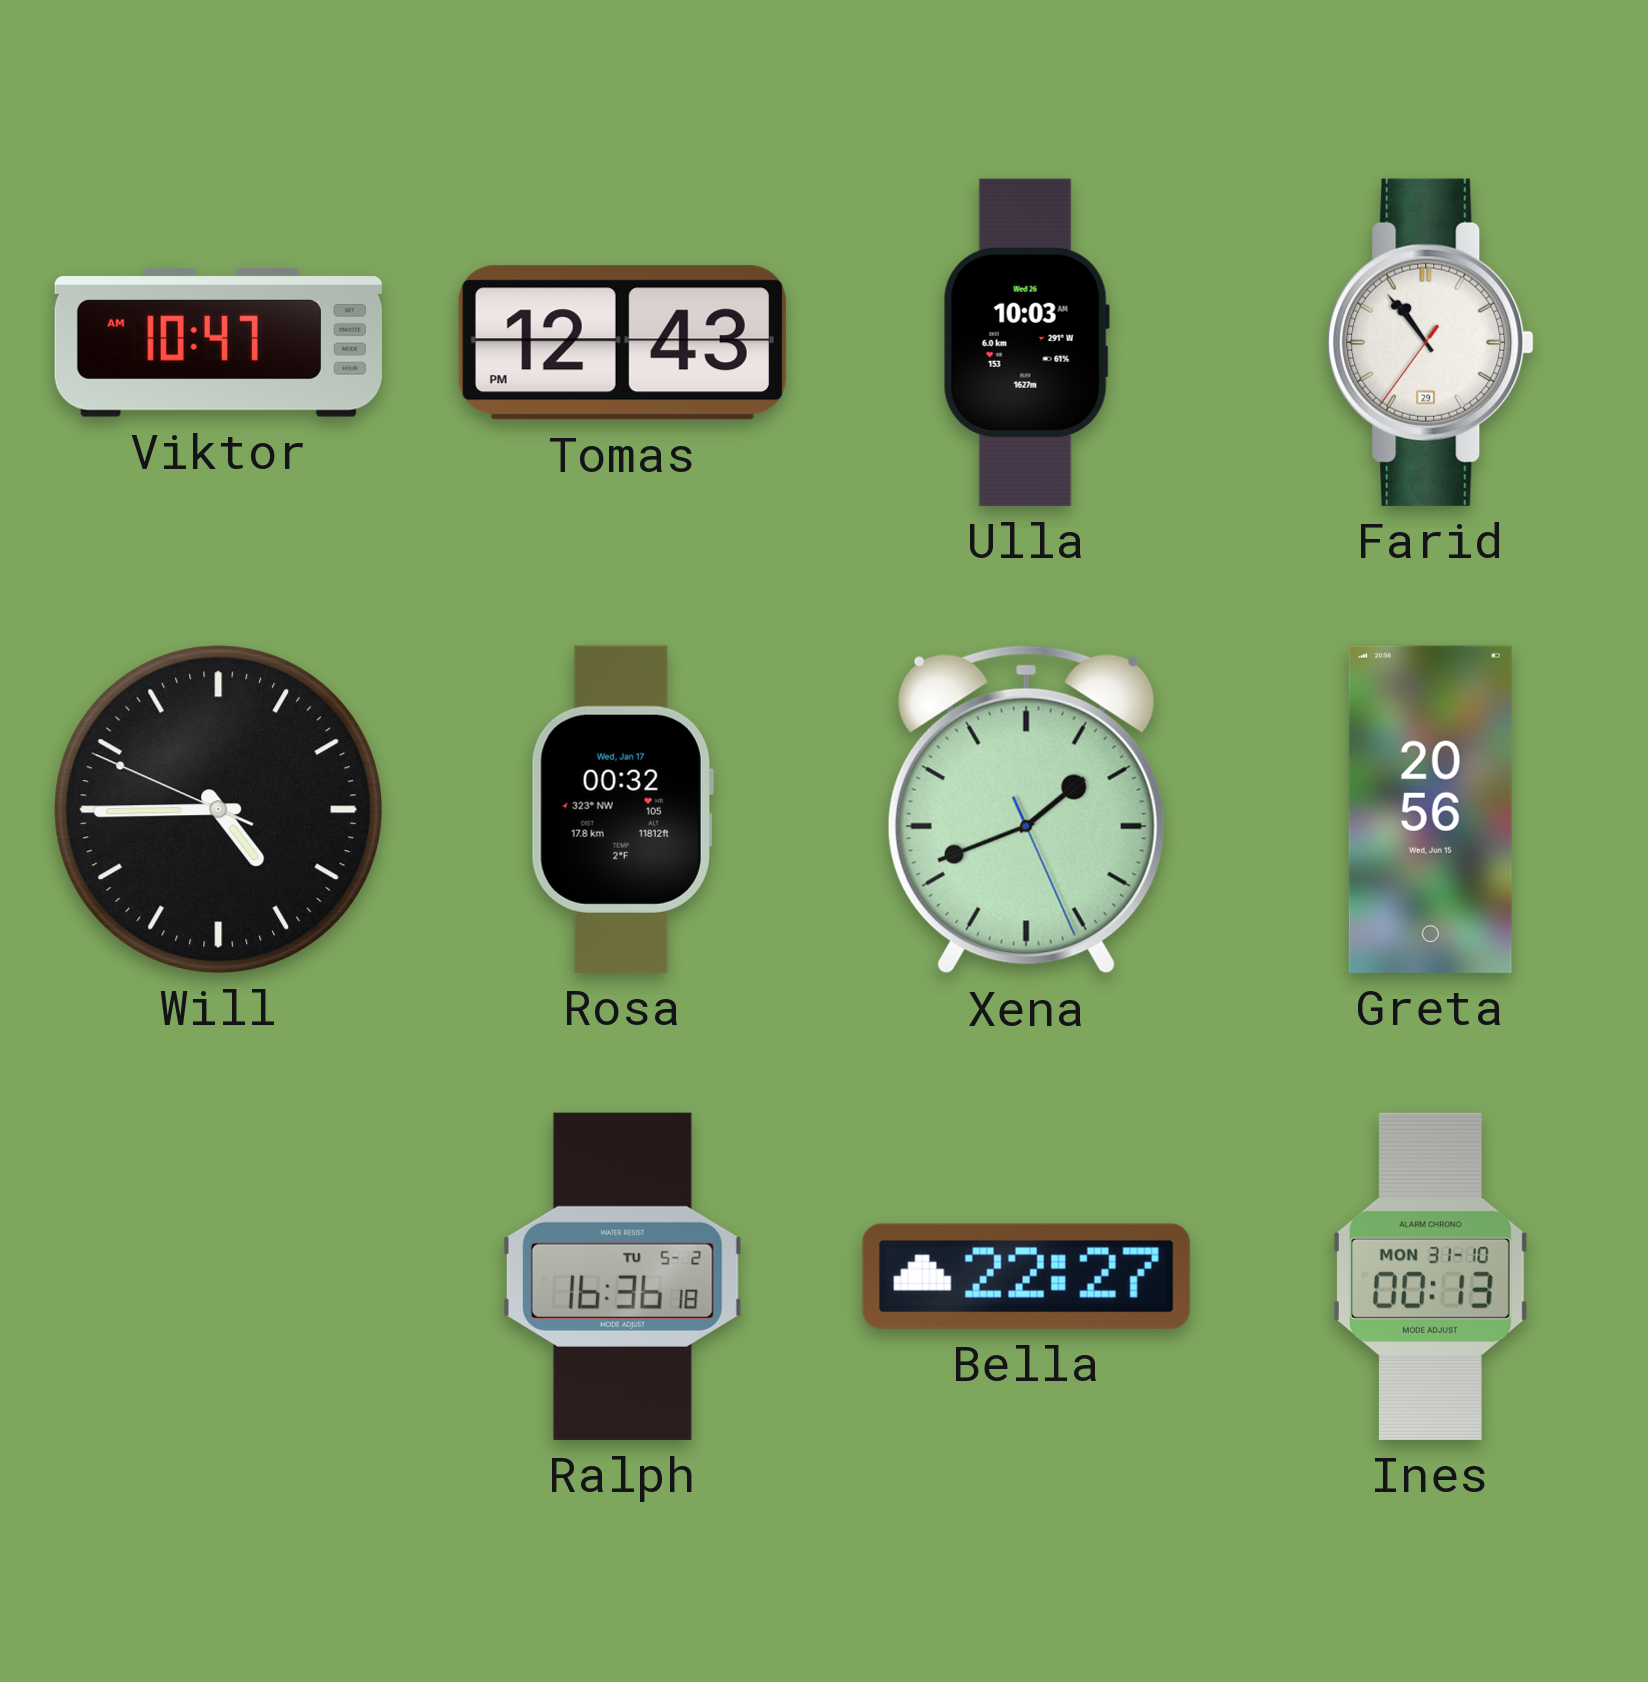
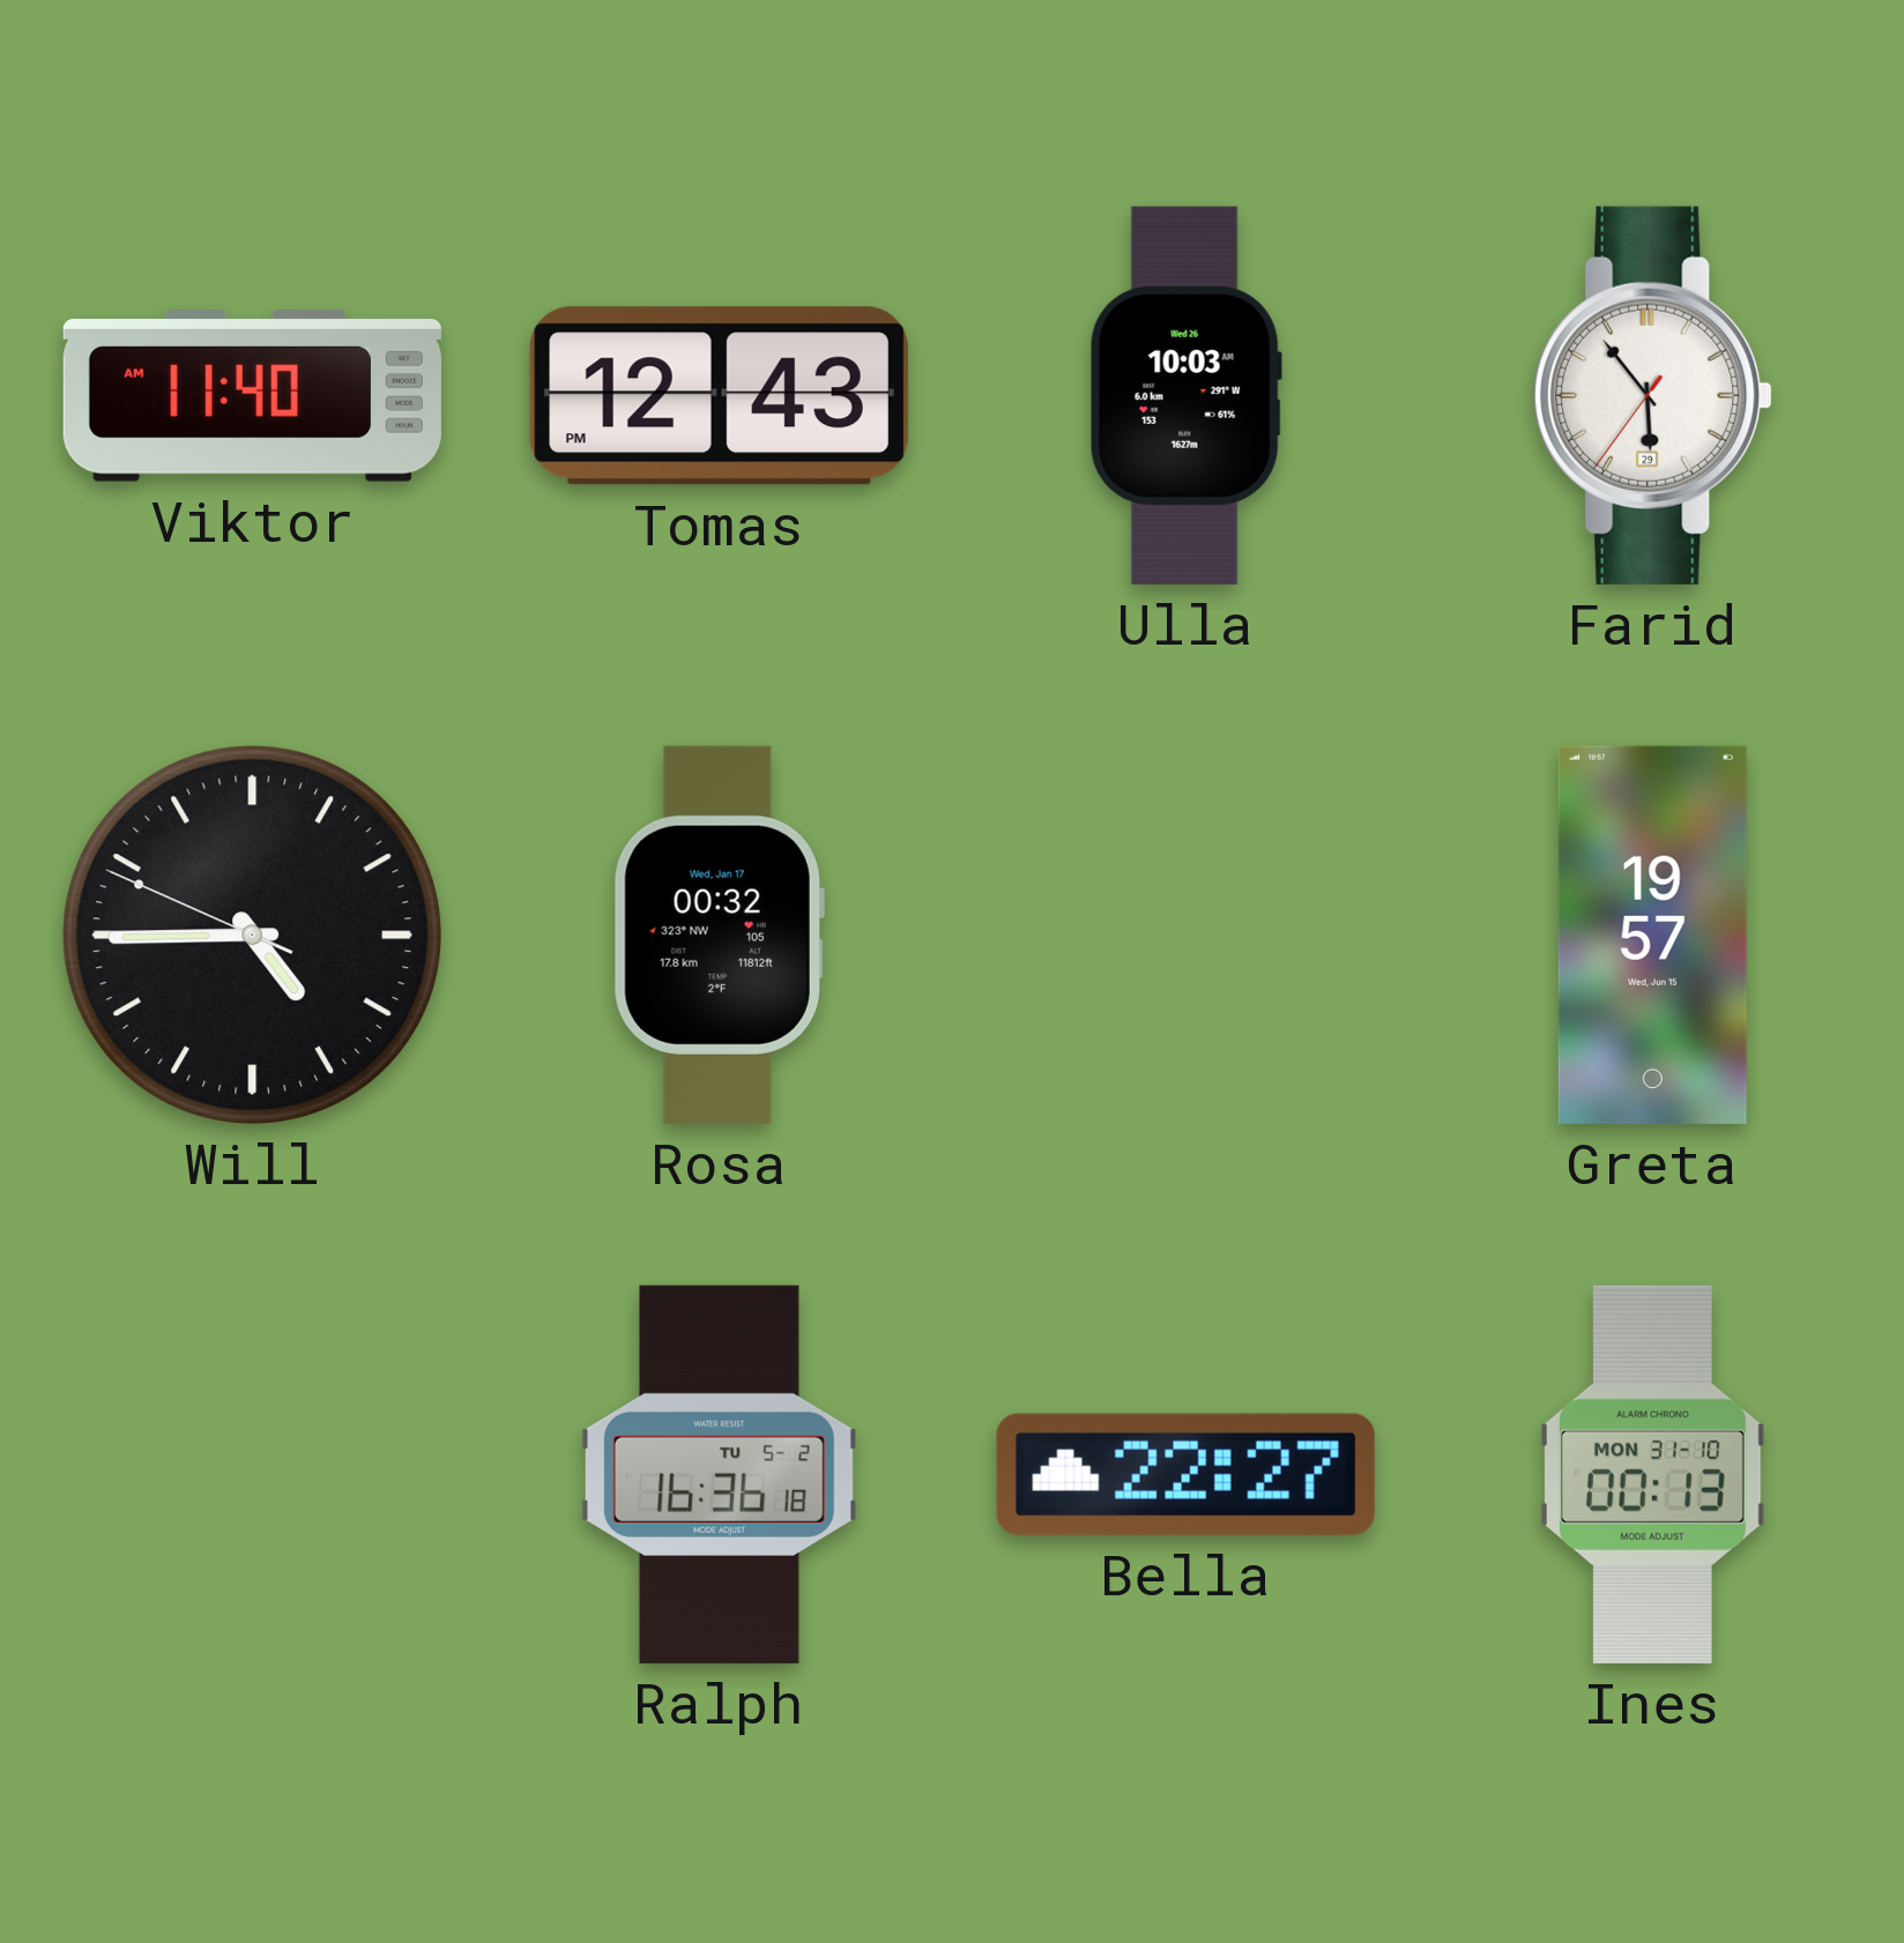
Viktor: 10:47 -> 11:40 (252, 396)
Farid: 10:53 -> 5:53 (1653, 395)
Xena: 1:41 -> none (1026, 809)
Greta: 20:56 -> 19:57 (1652, 935)
